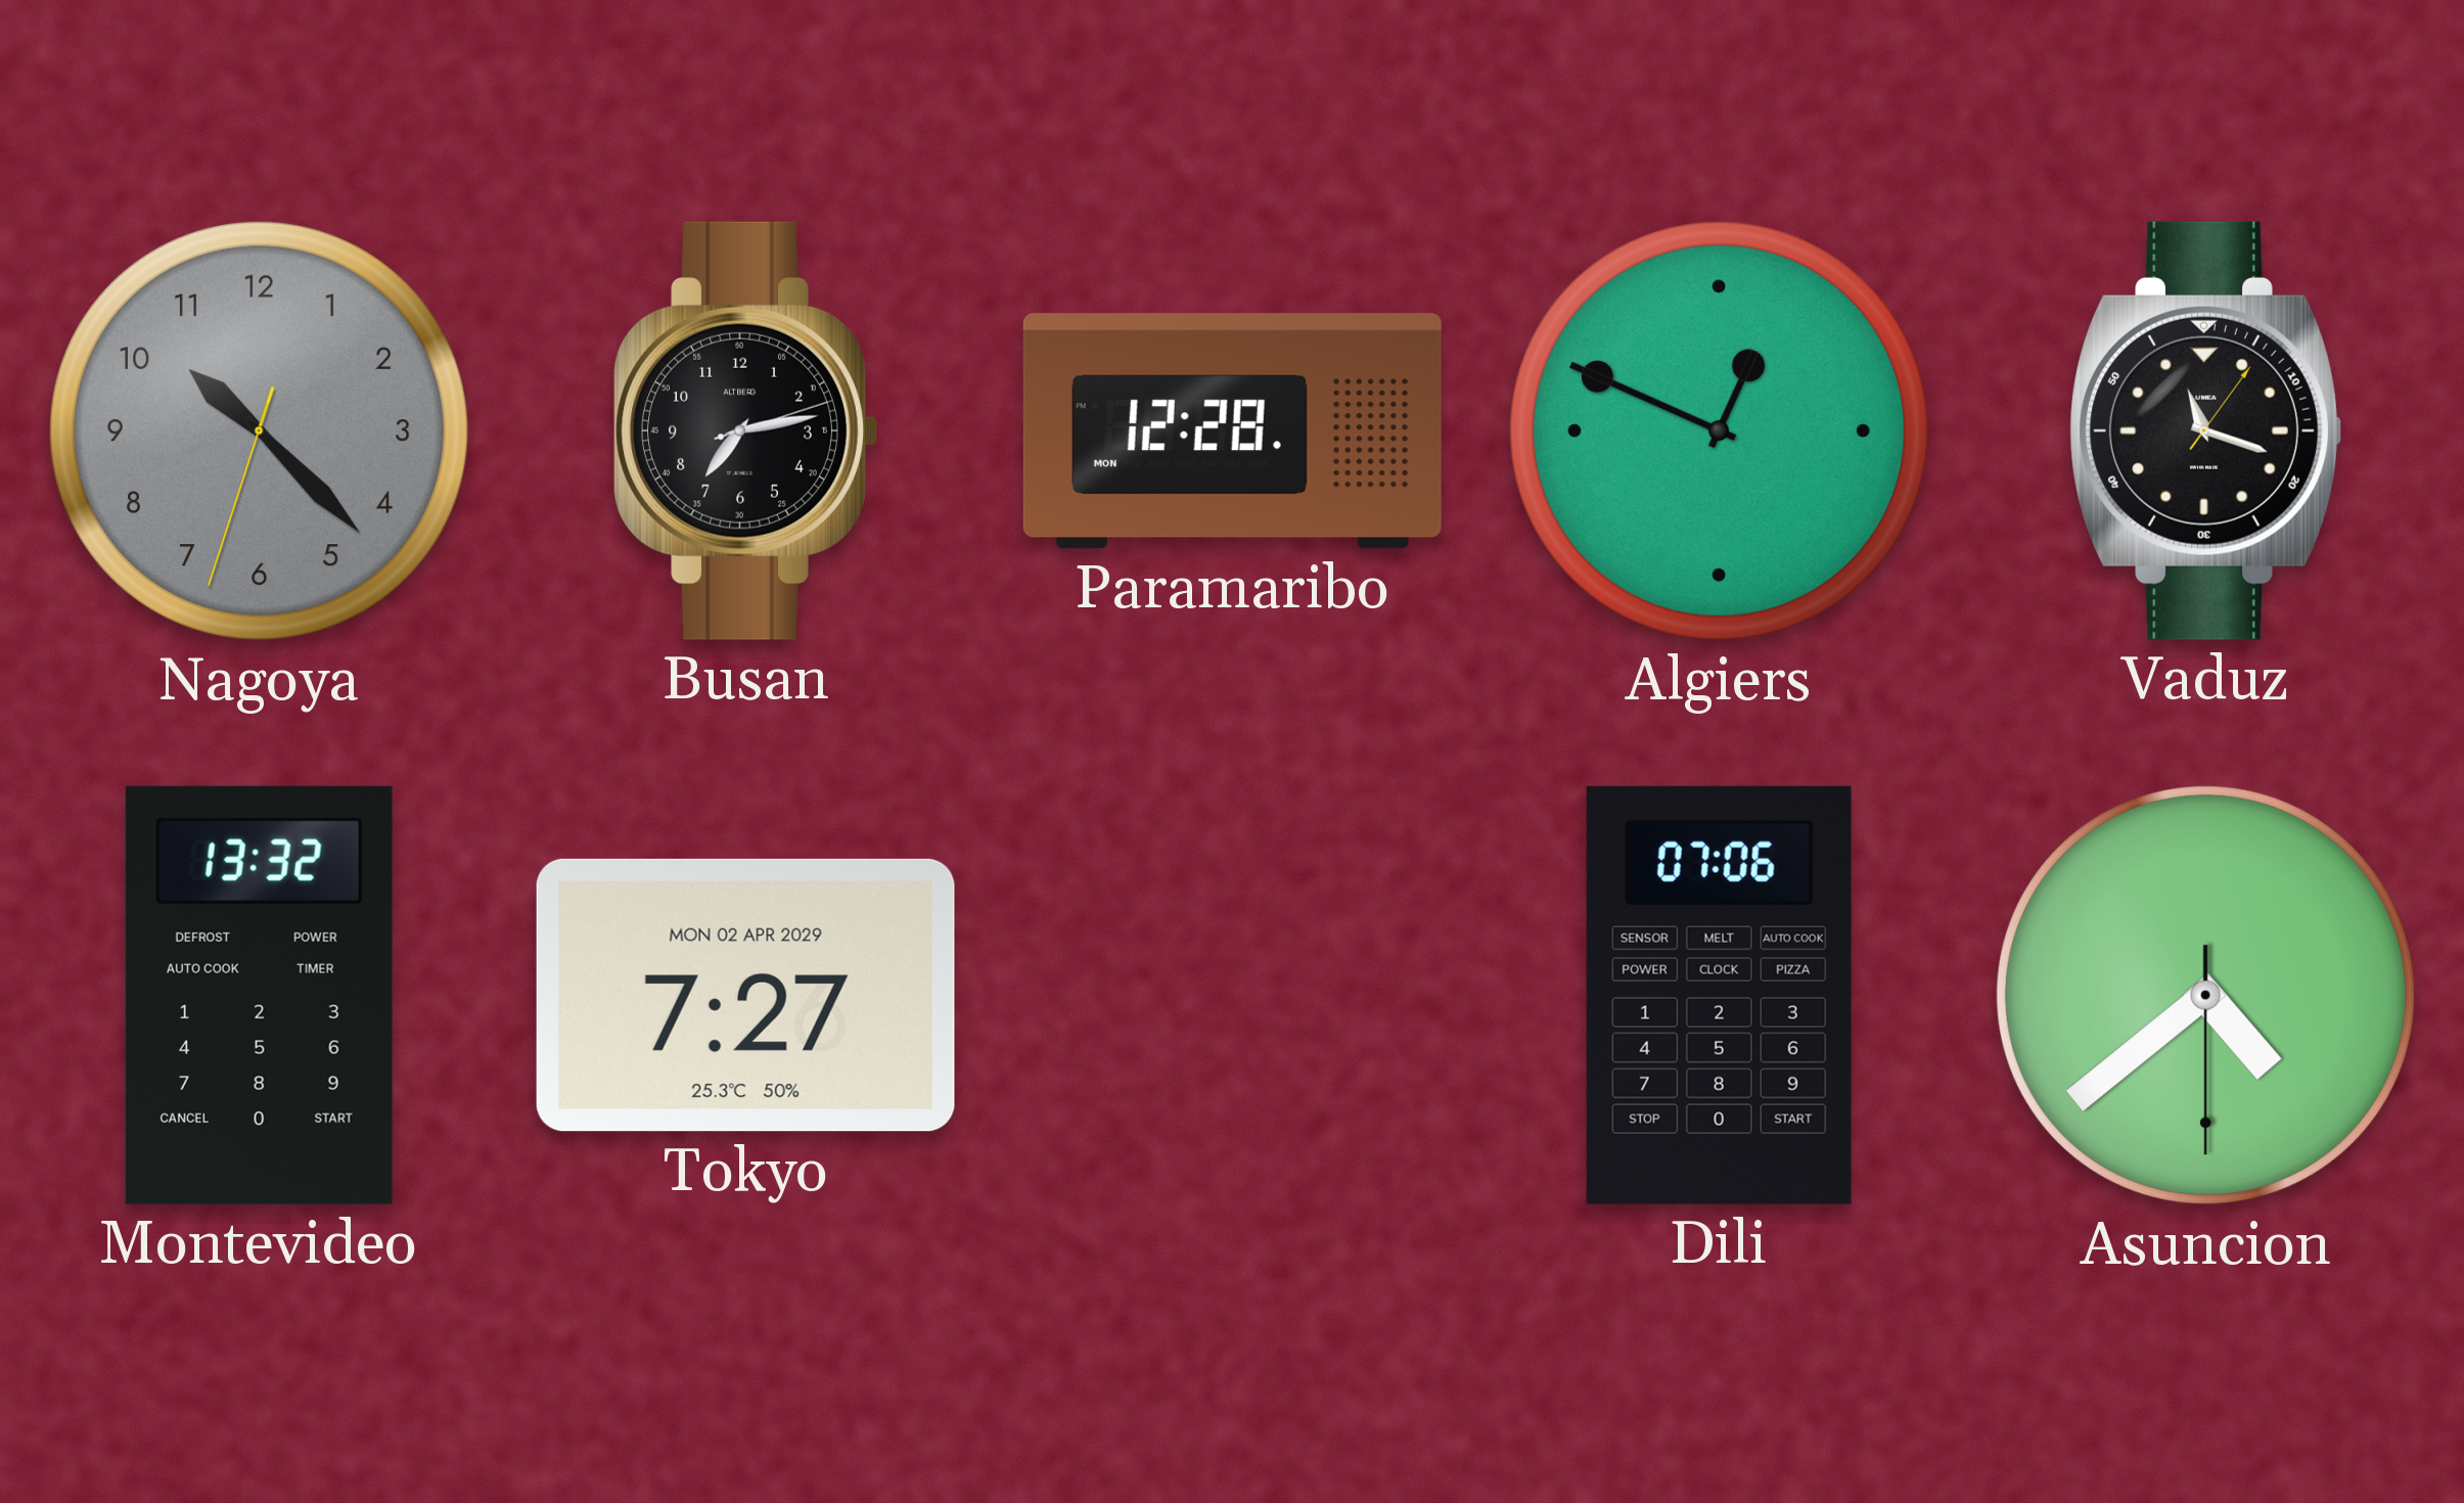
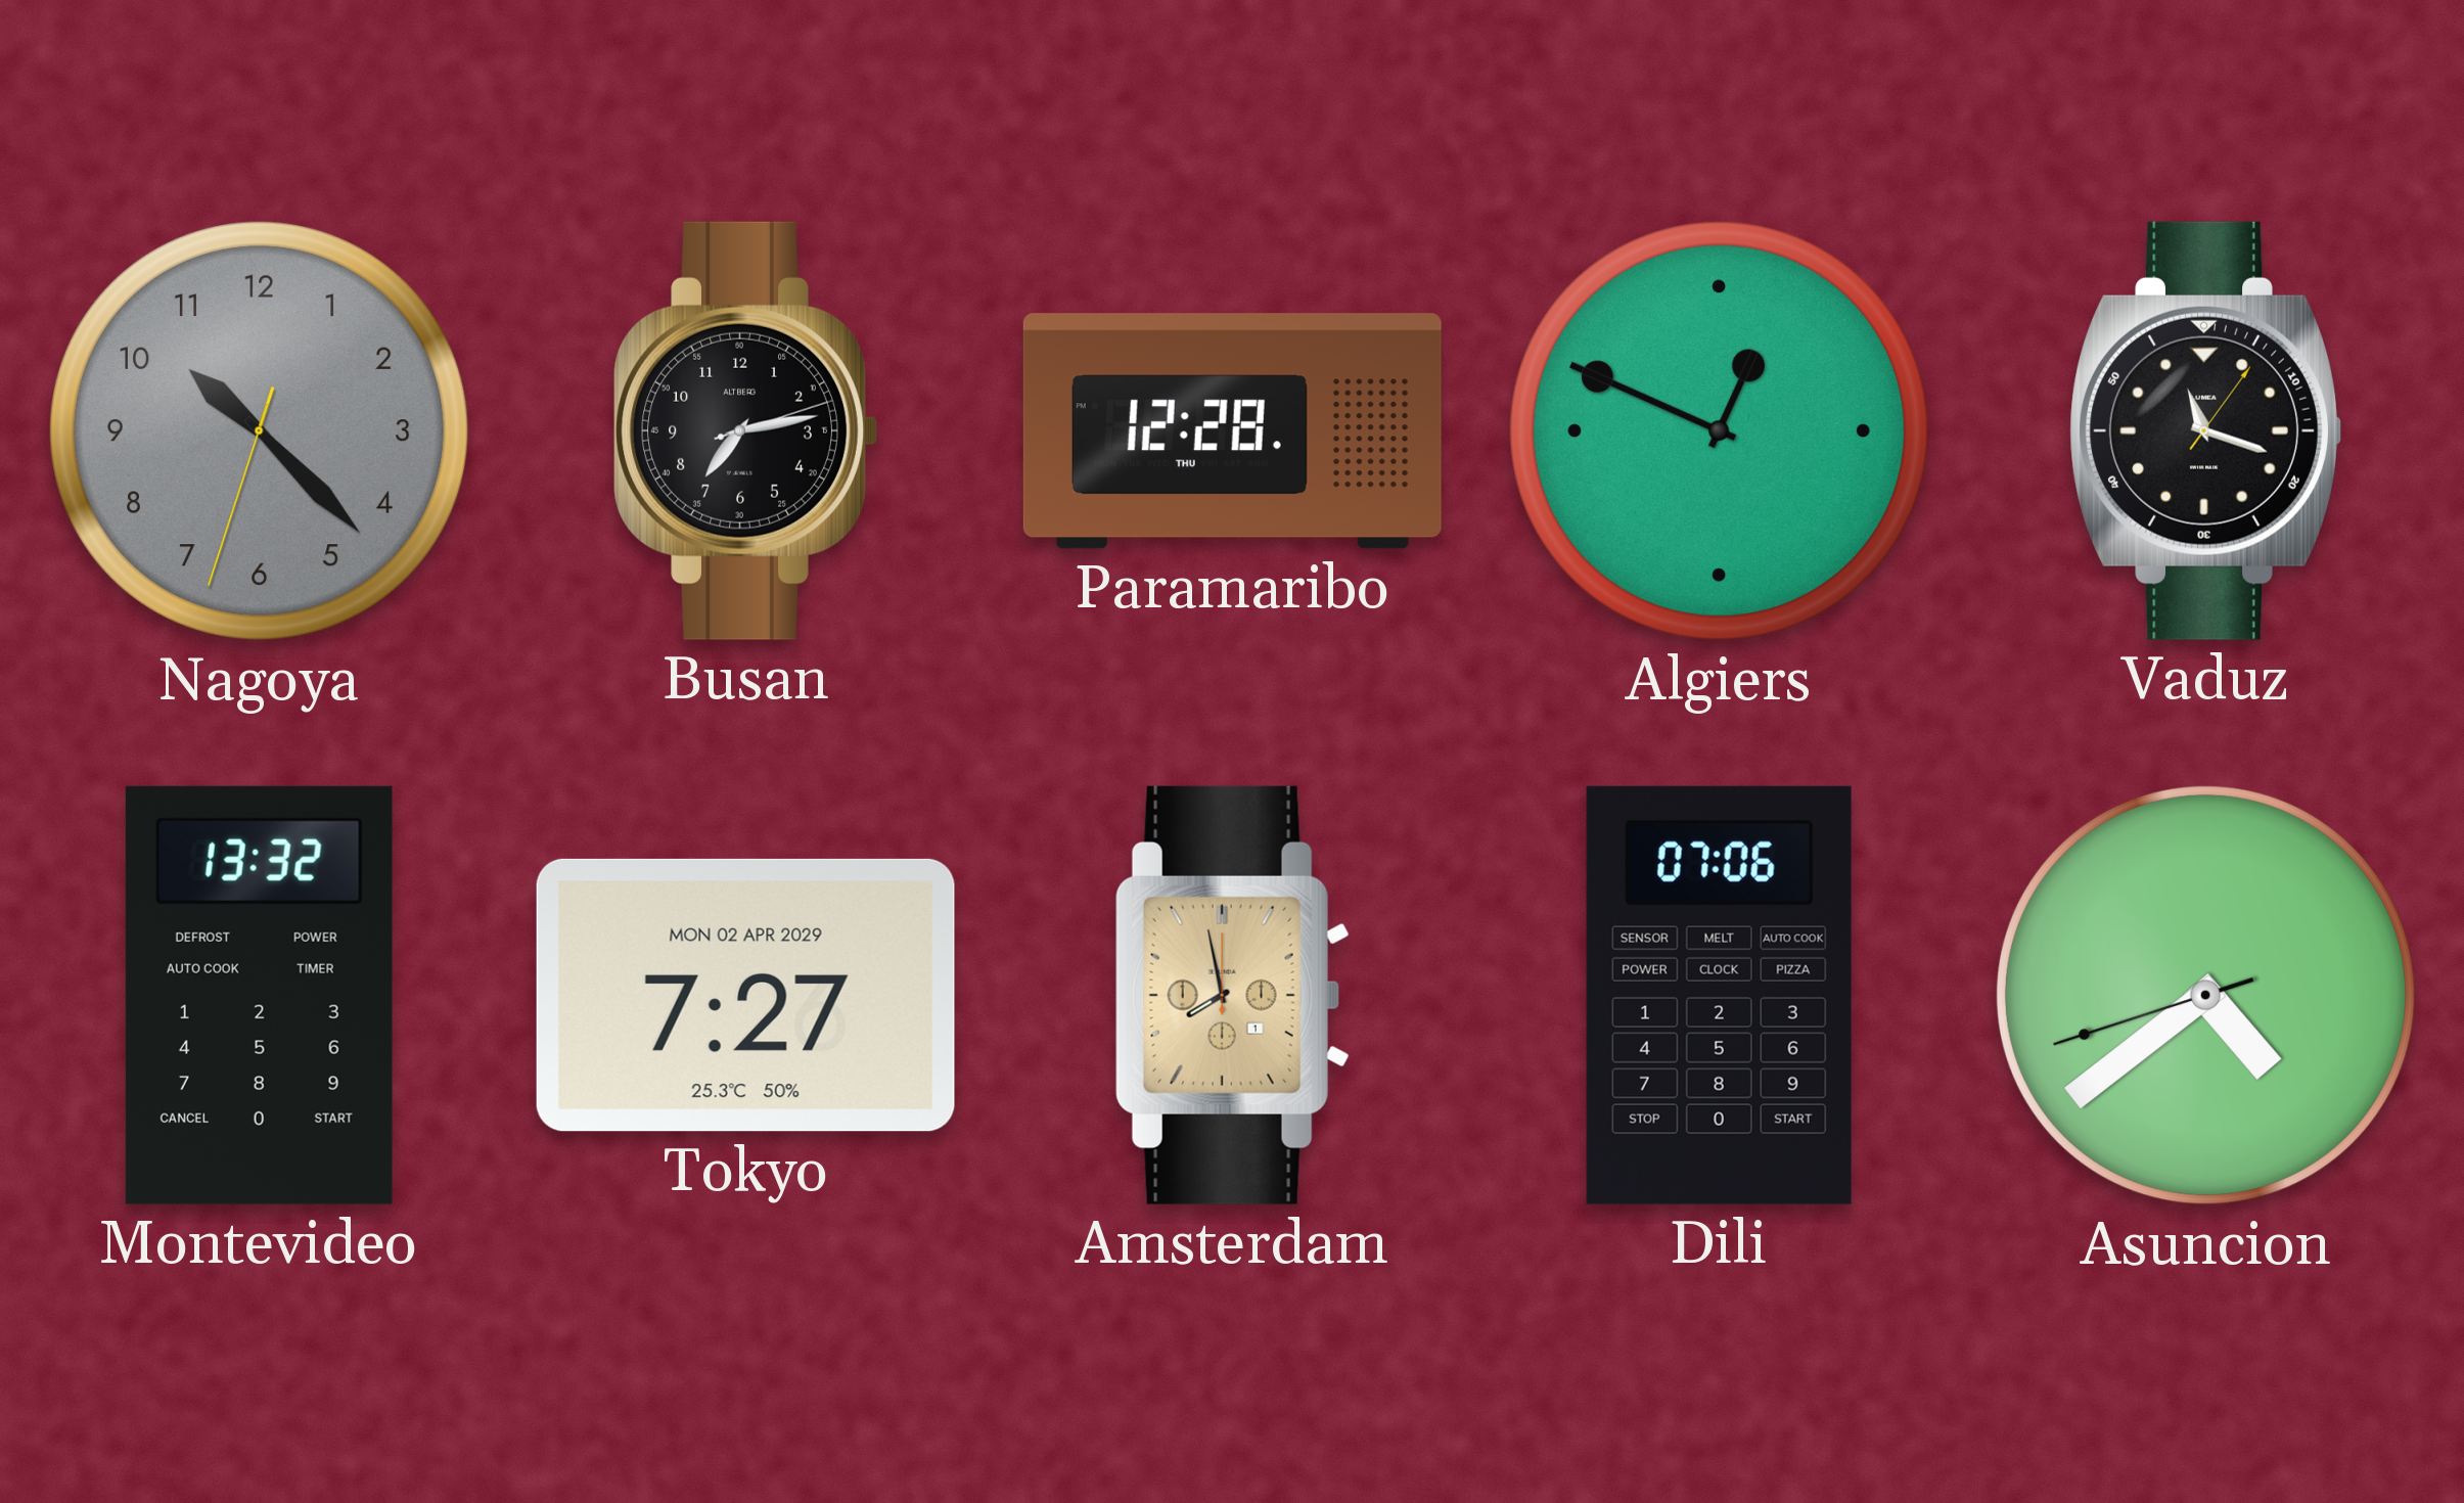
Paramaribo date: MON -> THU (1232, 431)
Amsterdam: none -> 7:58 (1232, 995)
Asuncion: 4:38:30 -> 4:38:42 (2205, 995)
